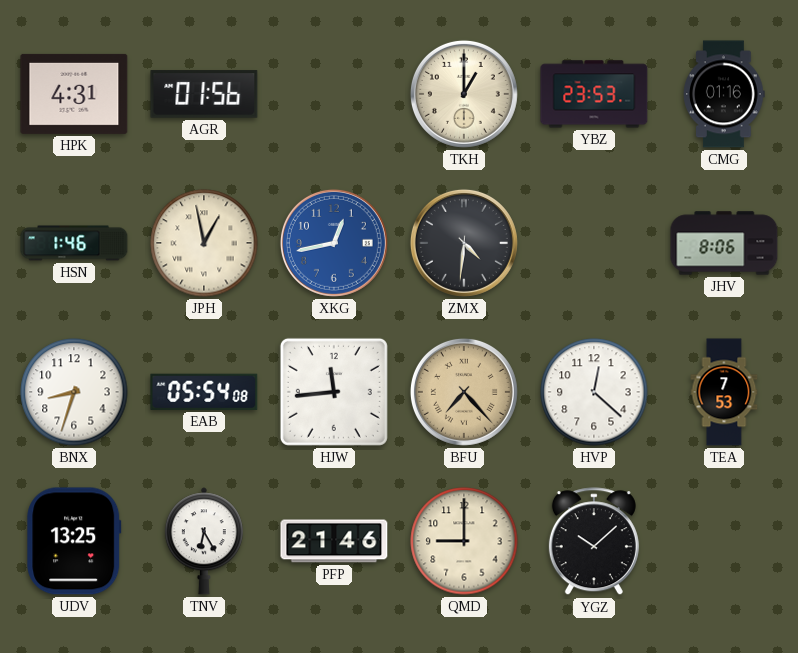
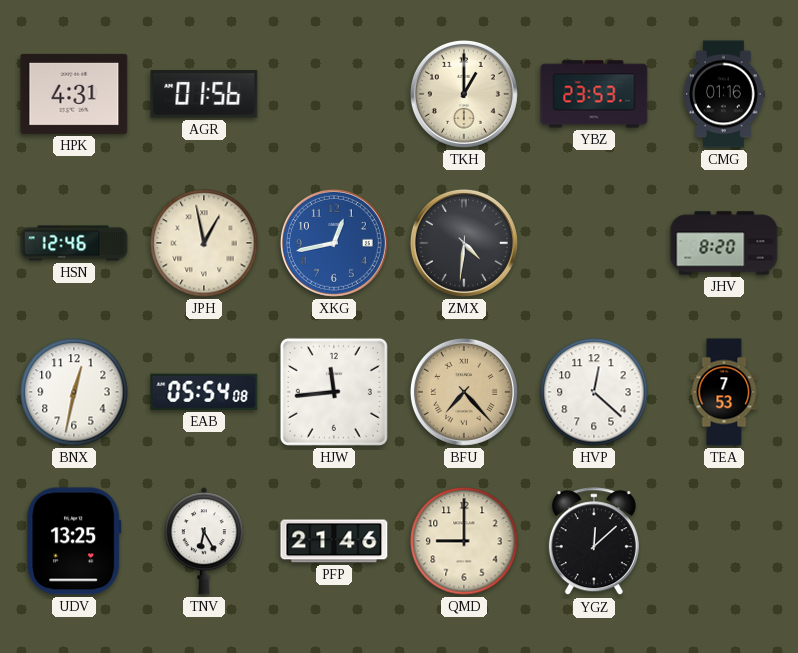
HSN: 1:46 -> 12:46 (74, 243)
JHV: 8:06 -> 8:20 (724, 243)
BNX: 8:33 -> 12:32 (74, 392)
YGZ: 10:08 -> 12:08 (594, 542)
